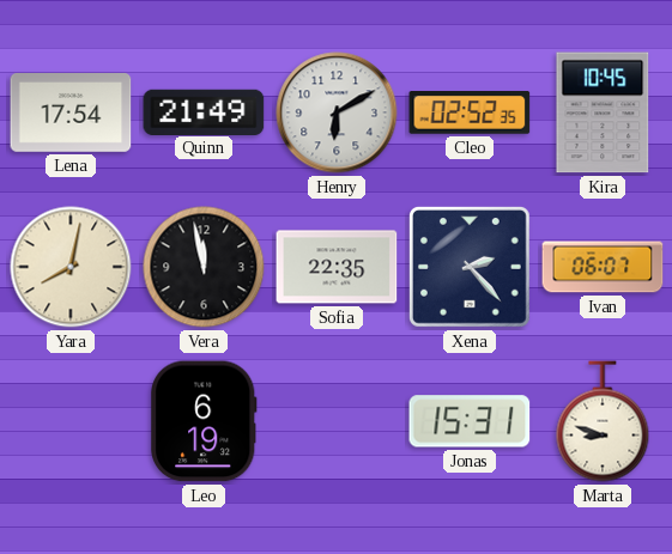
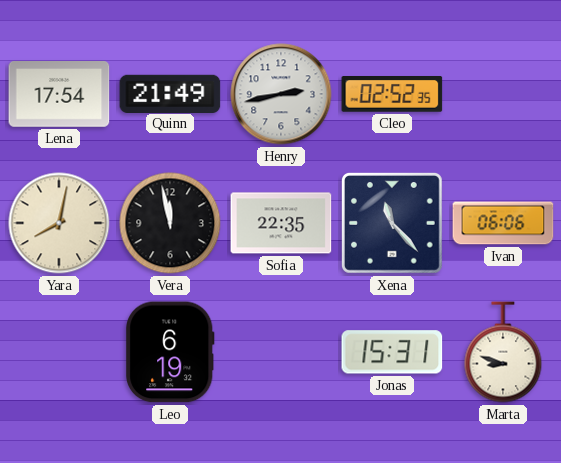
Henry: 6:10 -> 2:43 (281, 94)
Kira: 10:45 -> none (603, 112)
Xena: 2:23 -> 11:23 (393, 224)
Ivan: 06:07 -> 06:06 (503, 223)
